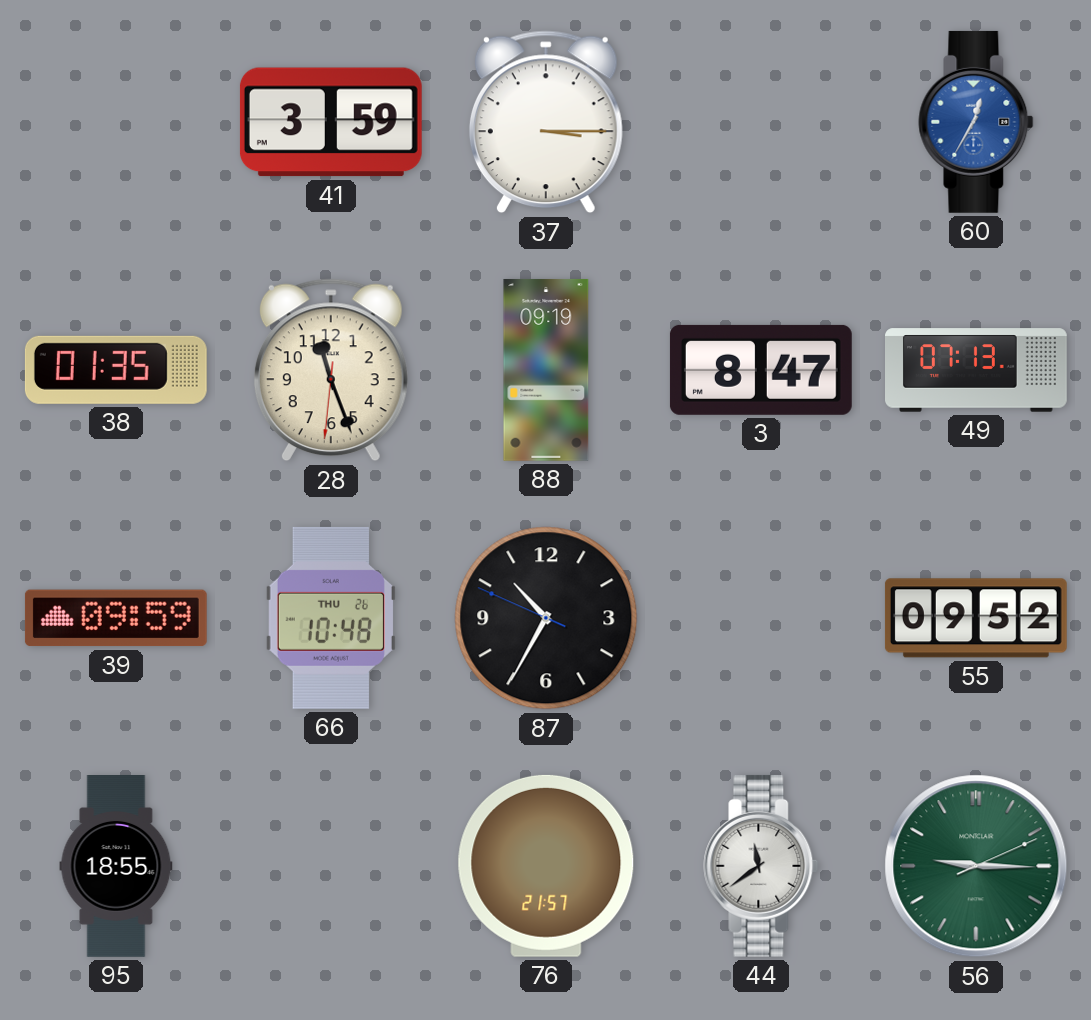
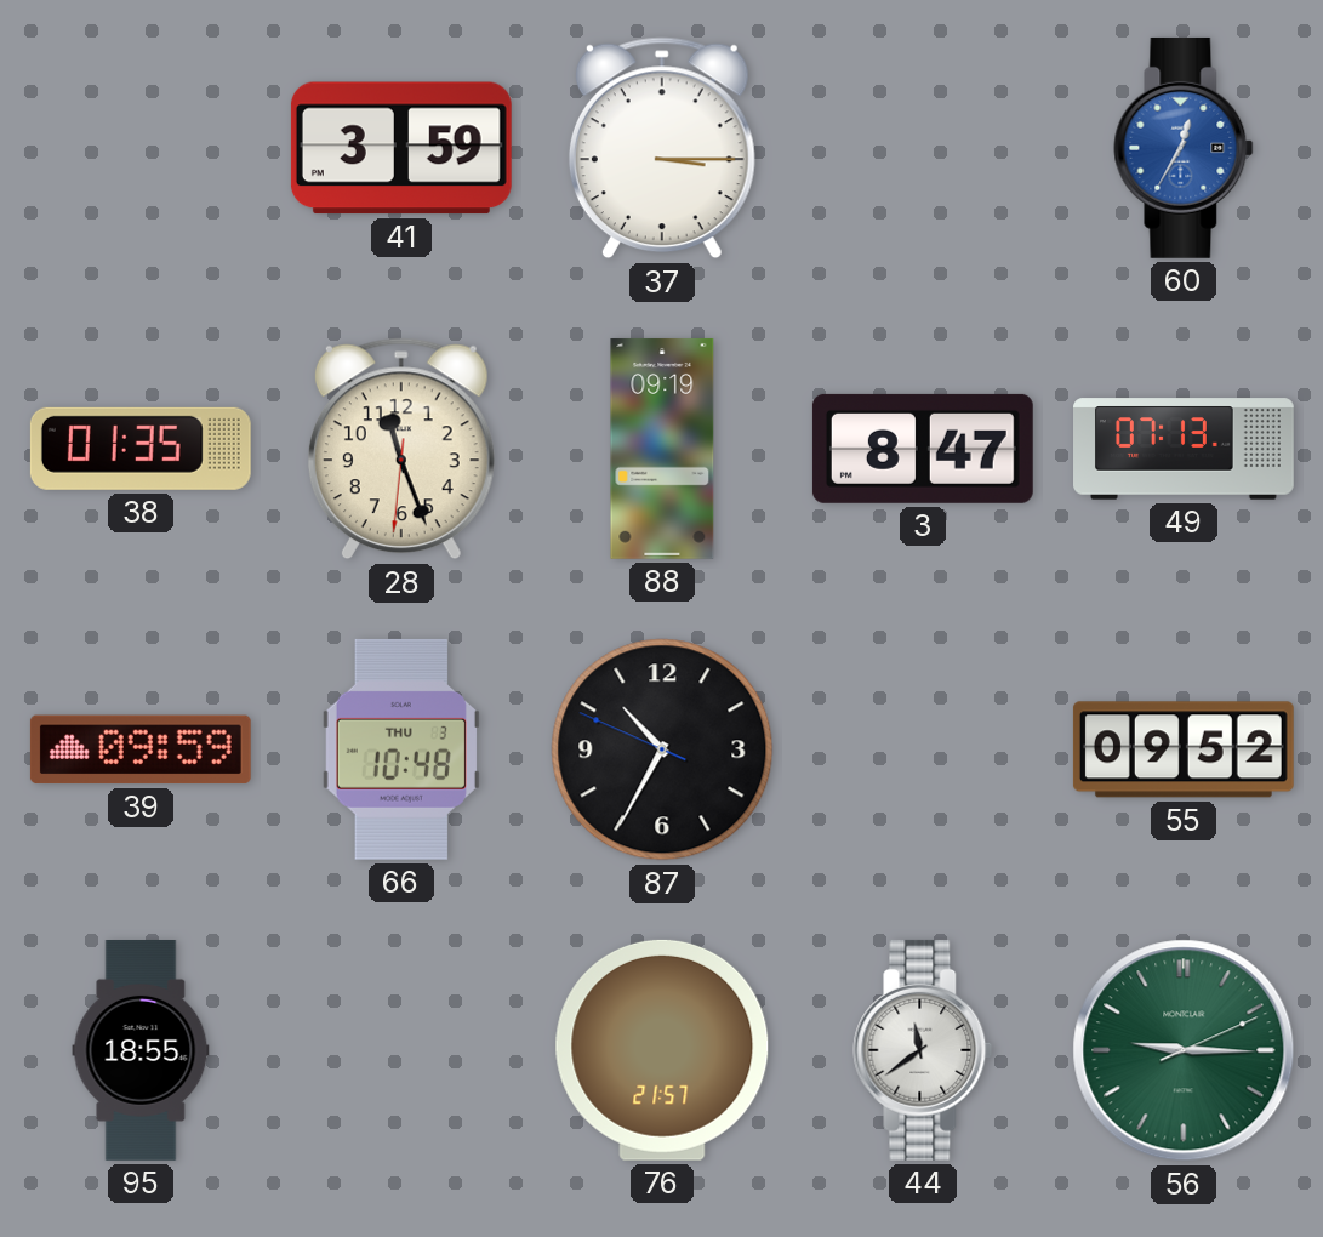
66 date: THU 26 -> THU 3 (401, 749)
